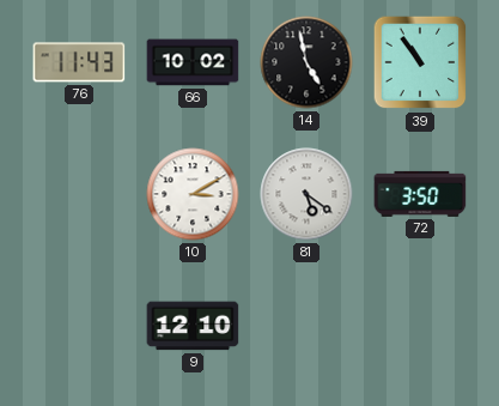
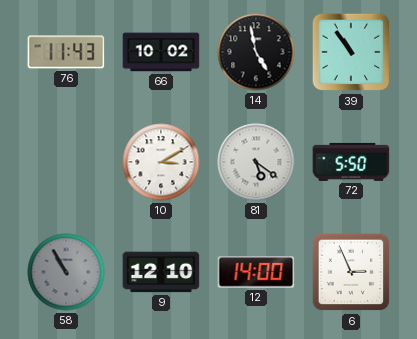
72: 3:50 -> 5:50 (351, 162)
58: none -> 10:55 (66, 272)
12: none -> 14:00 (256, 272)
6: none -> 2:56 (351, 272)
